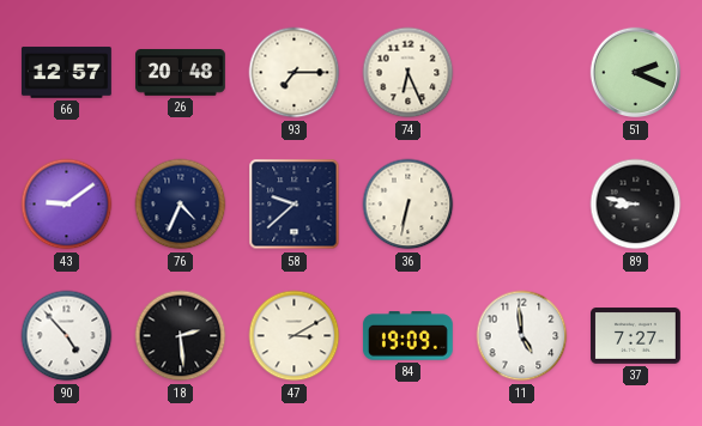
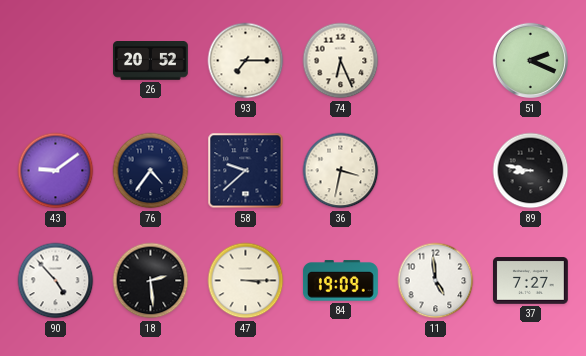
66: 12:57 -> none (66, 73)
26: 20:48 -> 20:52 (151, 61)
76: 4:34 -> 4:36 (151, 171)
36: 6:32 -> 3:32 (341, 171)
47: 3:10 -> 3:15 (246, 281)
